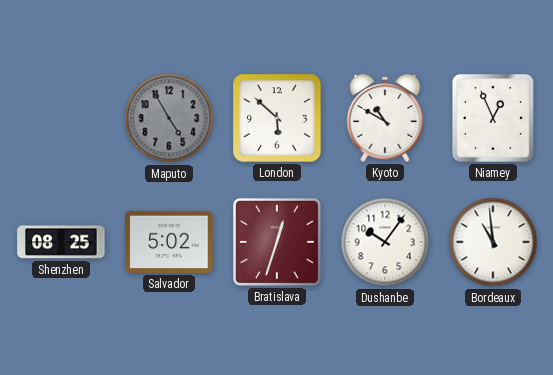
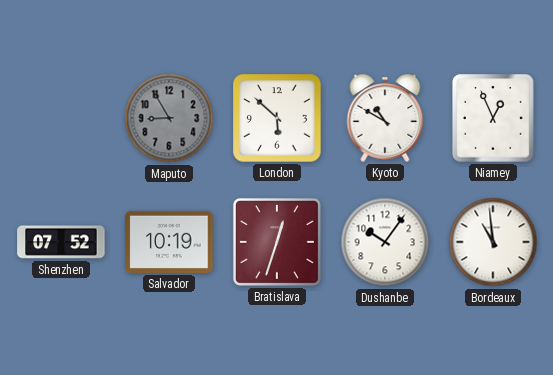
Maputo: 4:55 -> 8:55 (169, 118)
Shenzhen: 08:25 -> 07:52 (61, 242)
Salvador: 5:02 -> 10:19 (169, 242)
